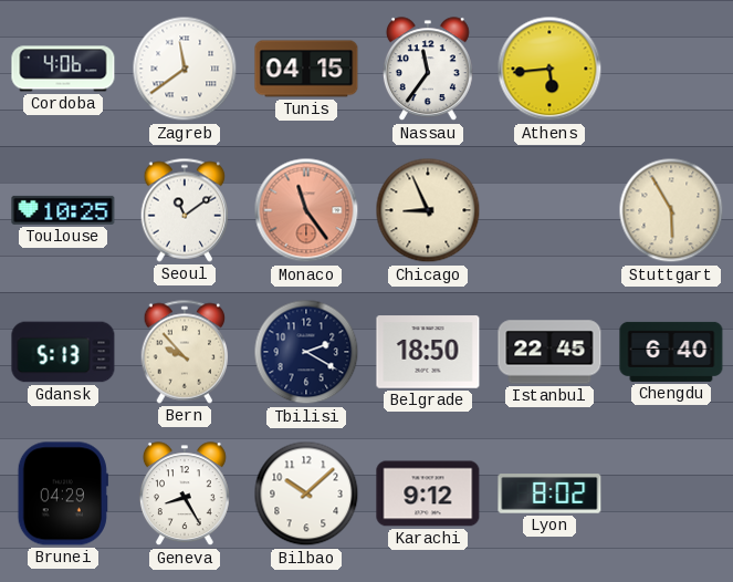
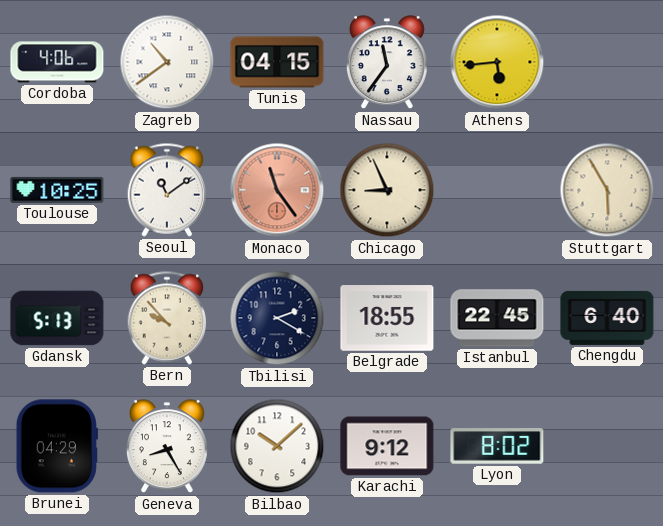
Zagreb: 11:39 -> 10:39 (167, 62)
Belgrade: 18:50 -> 18:55 (387, 318)
